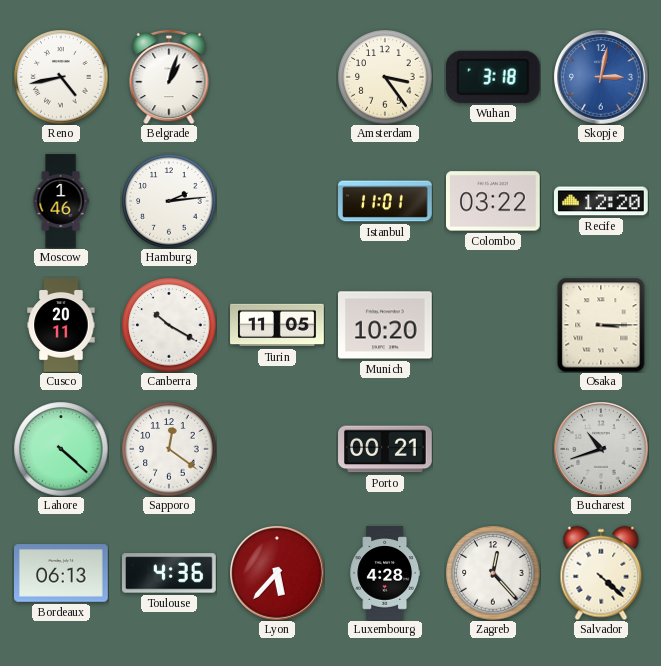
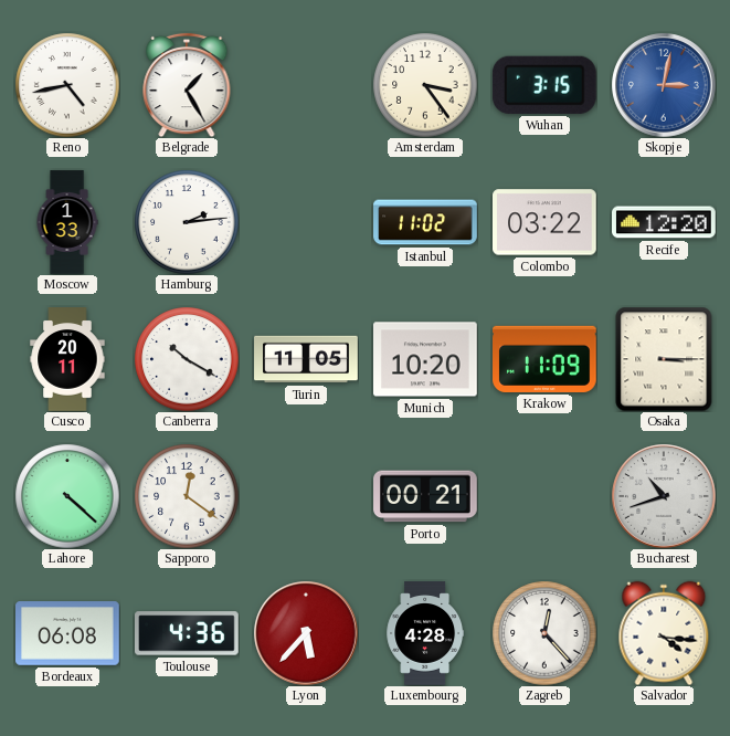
Belgrade: 1:03 -> 1:25 (187, 85)
Wuhan: 3:18 -> 3:15 (544, 85)
Moscow: 1:46 -> 1:33 (67, 222)
Istanbul: 11:01 -> 11:02 (425, 222)
Krakow: none -> 11:09 (546, 359)
Bordeaux: 06:13 -> 06:08 (67, 633)
Salvador: 4:22 -> 4:16 (664, 633)
